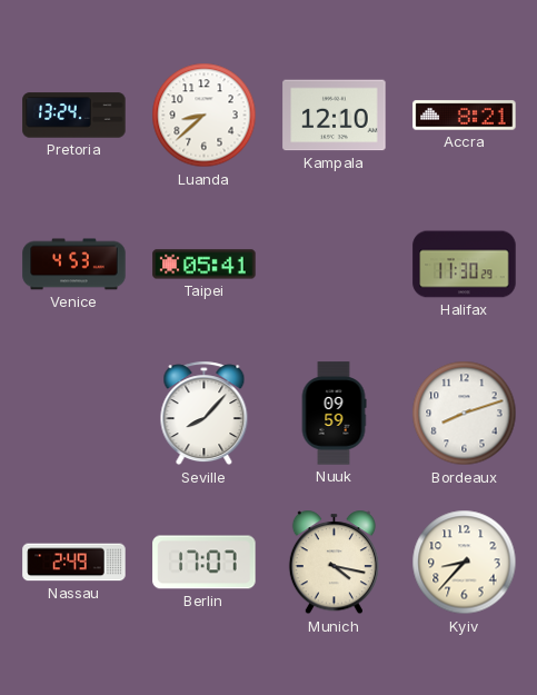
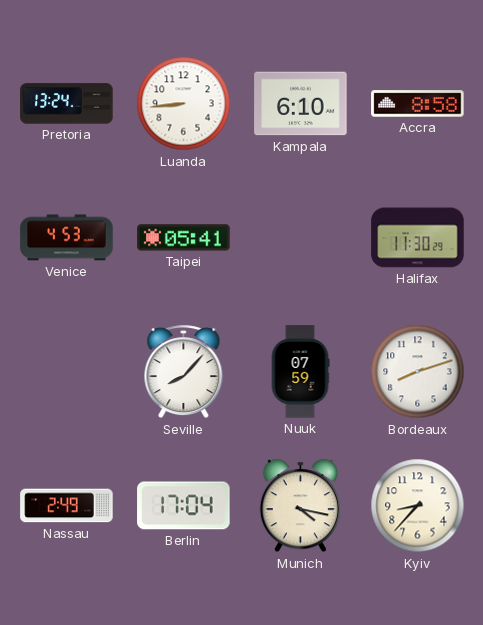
Luanda: 8:38 -> 8:44 (184, 104)
Kampala: 12:10 -> 6:10 (301, 104)
Accra: 8:21 -> 8:58 (418, 104)
Nuuk: 09:59 -> 07:59 (300, 372)
Berlin: 17:07 -> 17:04 (184, 506)
